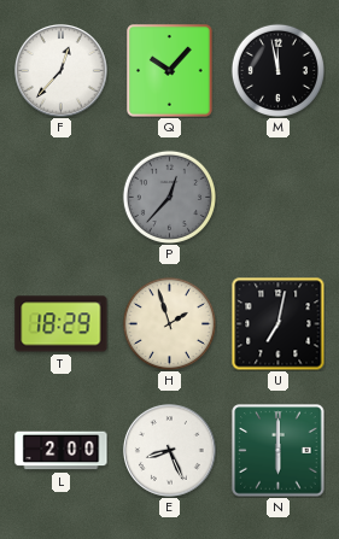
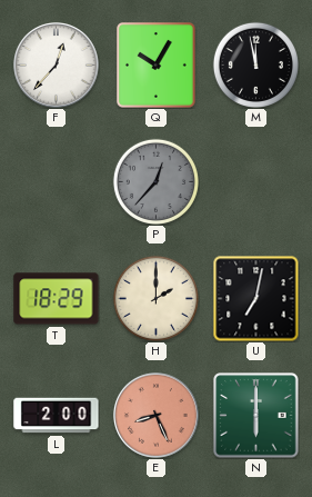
Q: 10:07 -> 10:05 (157, 66)
H: 1:57 -> 2:00 (155, 298)
E dial: white -> salmon (157, 416)
